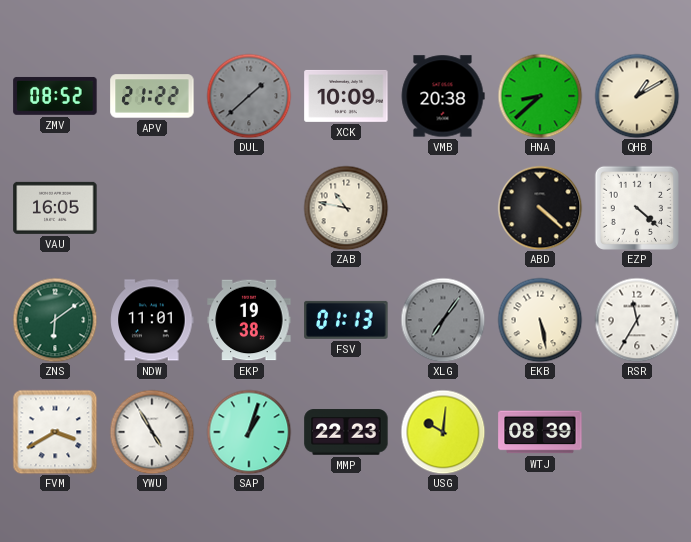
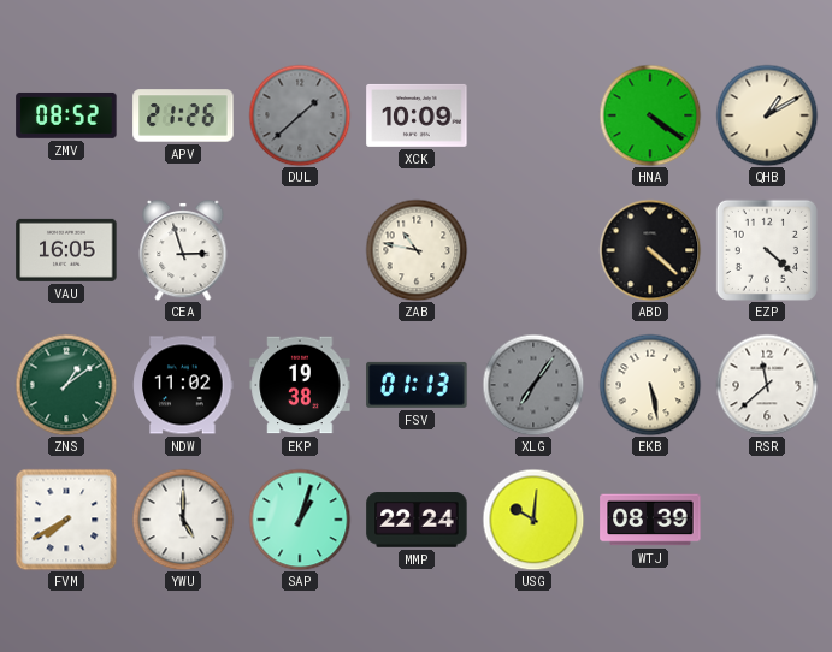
APV: 21:22 -> 21:26 (183, 115)
VMB: 20:38 -> none (443, 96)
HNA: 8:38 -> 4:21 (650, 115)
CEA: none -> 2:57 (183, 250)
ZNS: 6:09 -> 1:09 (66, 385)
NDW: 11:01 -> 11:02 (183, 385)
RSR: 11:35 -> 11:38 (767, 385)
FVM: 3:40 -> 7:40 (66, 520)
YWU: 4:55 -> 5:00 (183, 520)
MMP: 22:23 -> 22:24 (417, 520)
